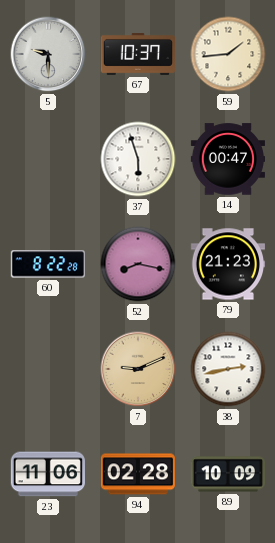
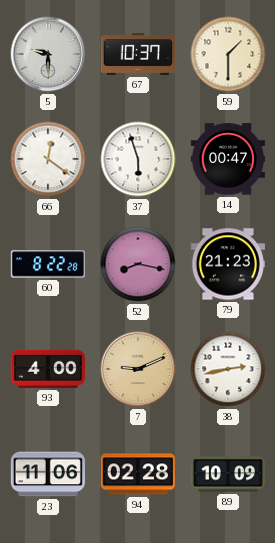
59: 1:44 -> 1:30 (228, 54)
66: none -> 12:21 (48, 159)
93: none -> 4:00 (47, 369)
